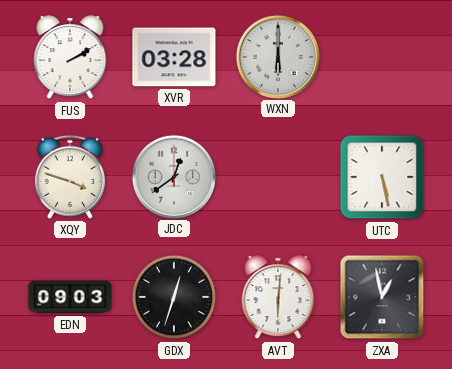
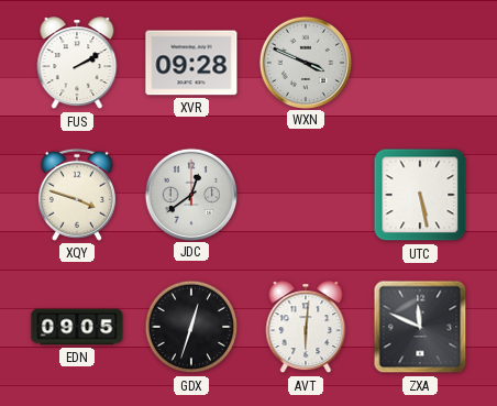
XVR: 03:28 -> 09:28 (191, 63)
WXN: 6:00 -> 3:49 (305, 62)
EDN: 09:03 -> 09:05 (77, 327)
ZXA: 12:58 -> 11:49 (420, 327)
